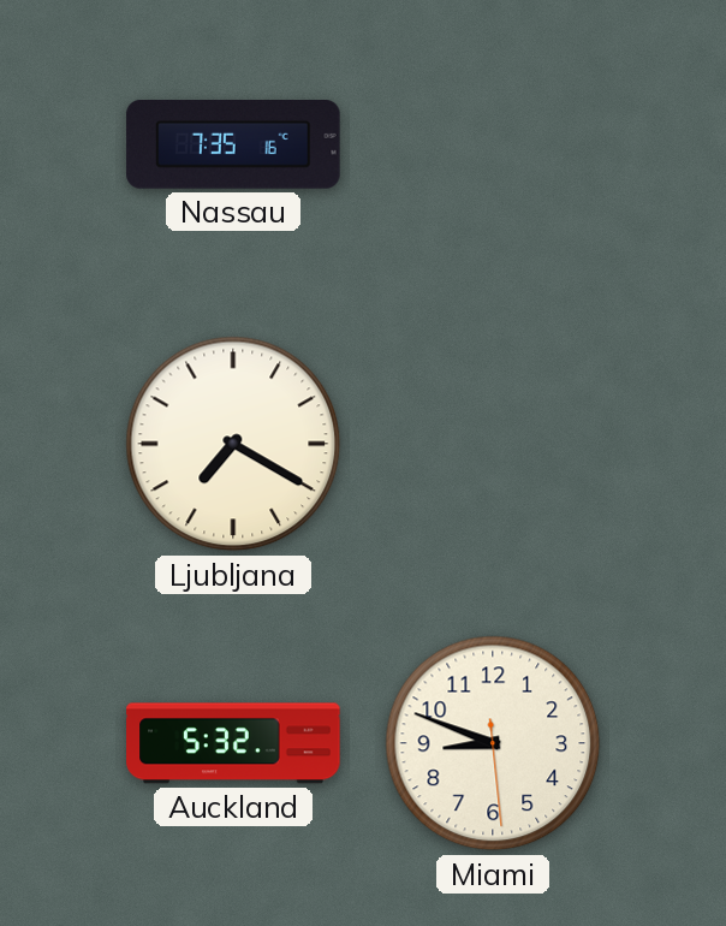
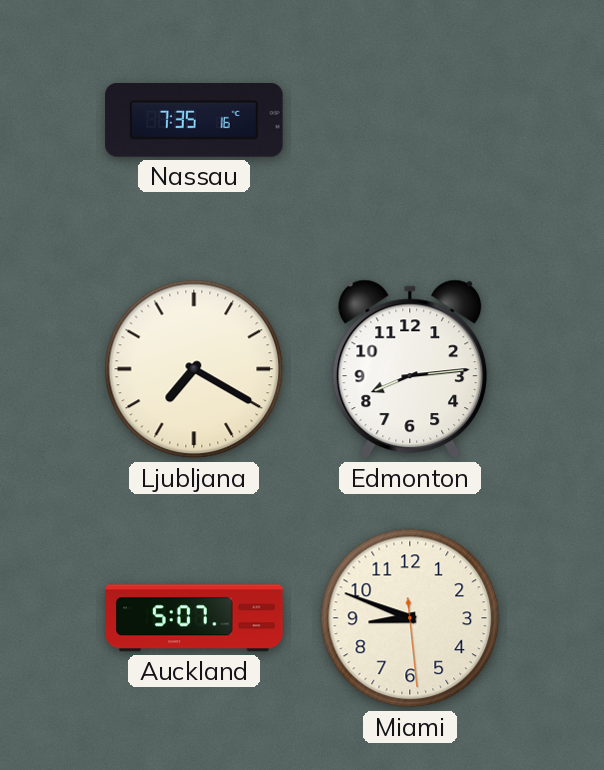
Edmonton: none -> 8:14 (410, 369)
Auckland: 5:32 -> 5:07 (194, 618)
